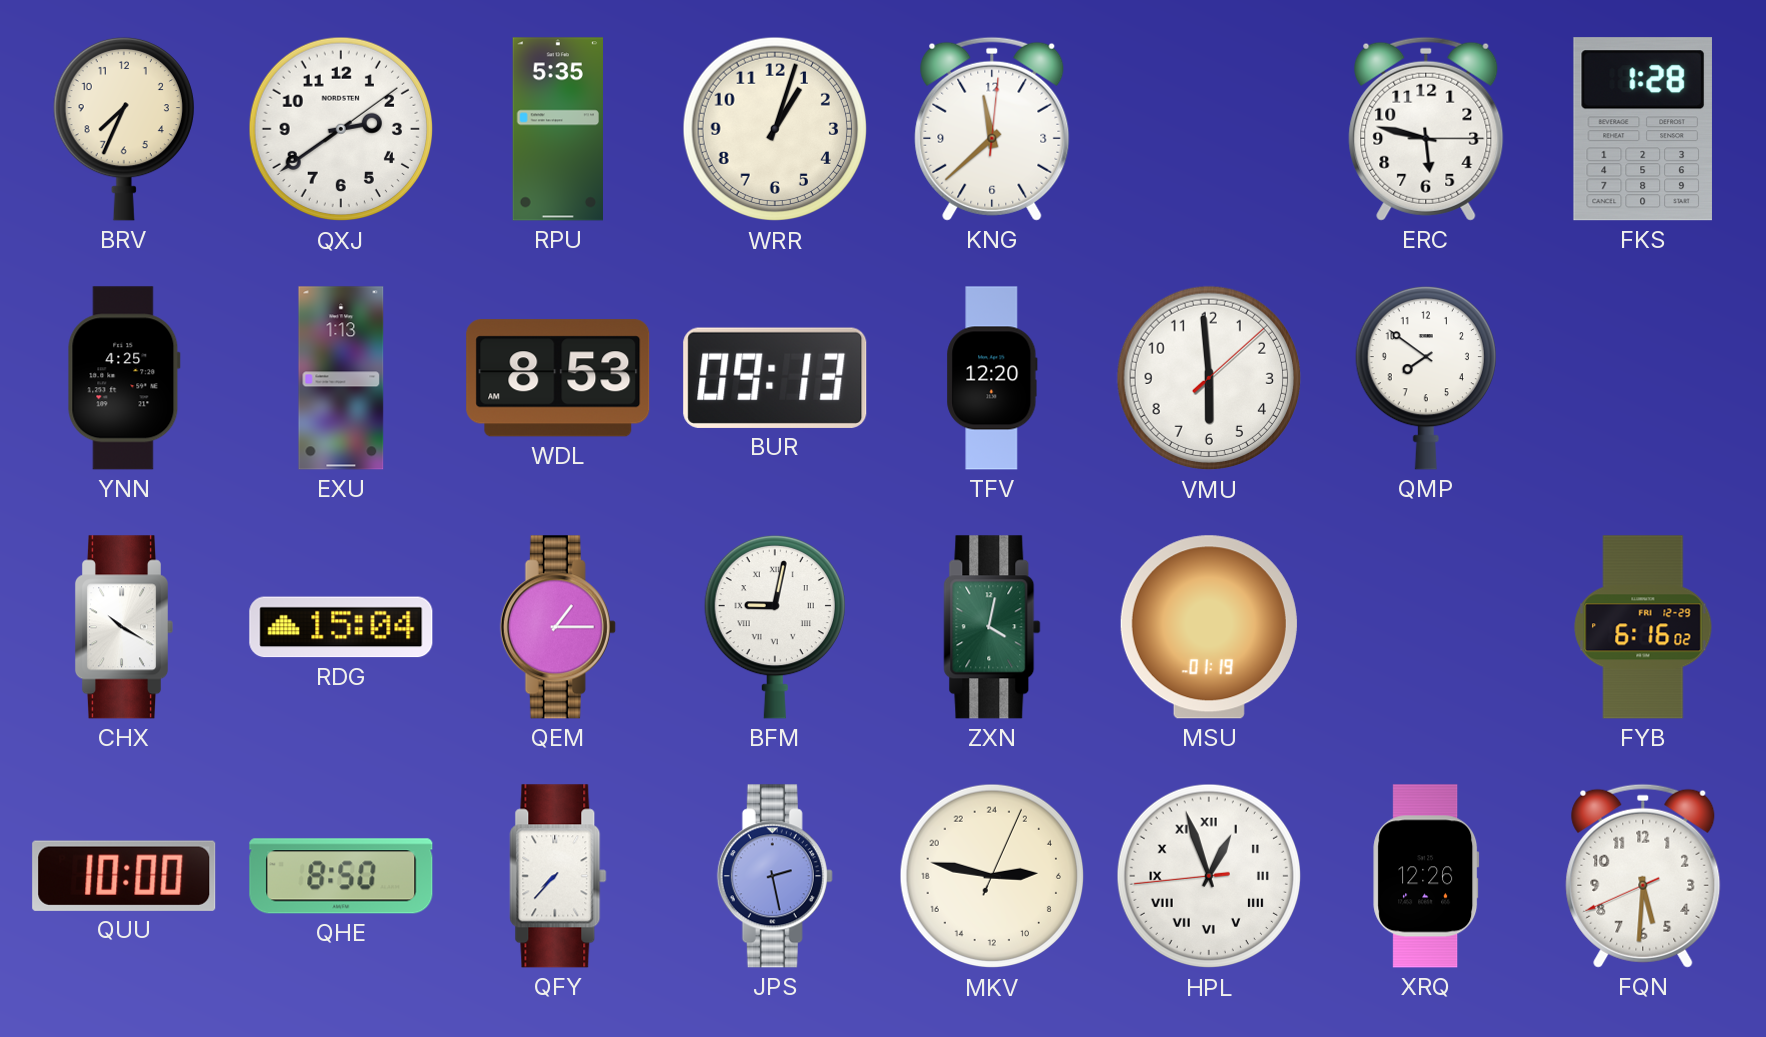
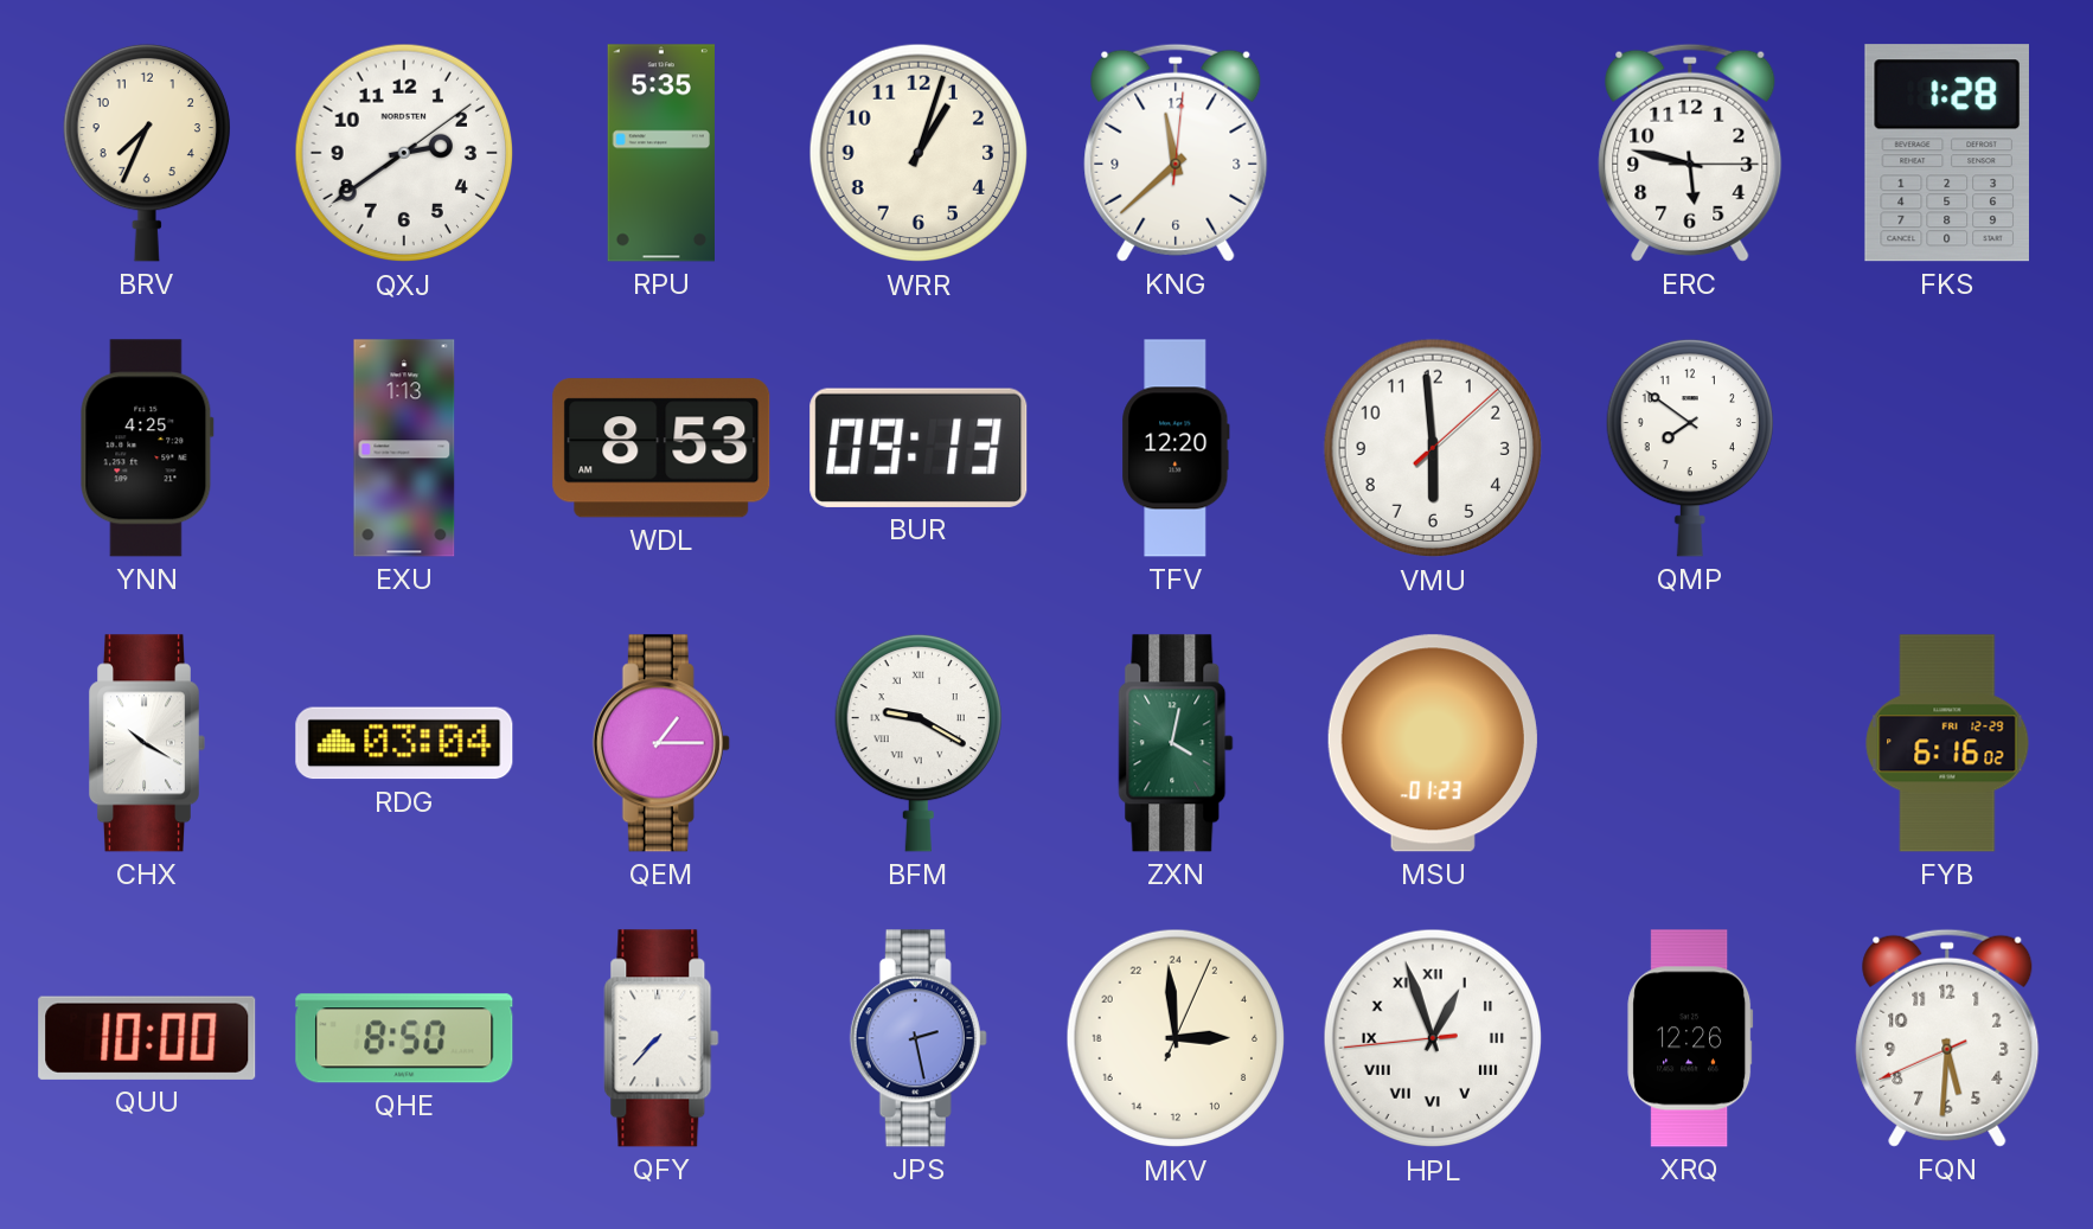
RDG: 15:04 -> 03:04 (404, 743)
BFM: 9:02 -> 9:20 (919, 743)
MSU: 01:19 -> 01:23 (1433, 743)
MKV: 5:47 -> 5:59 (1176, 1038)
